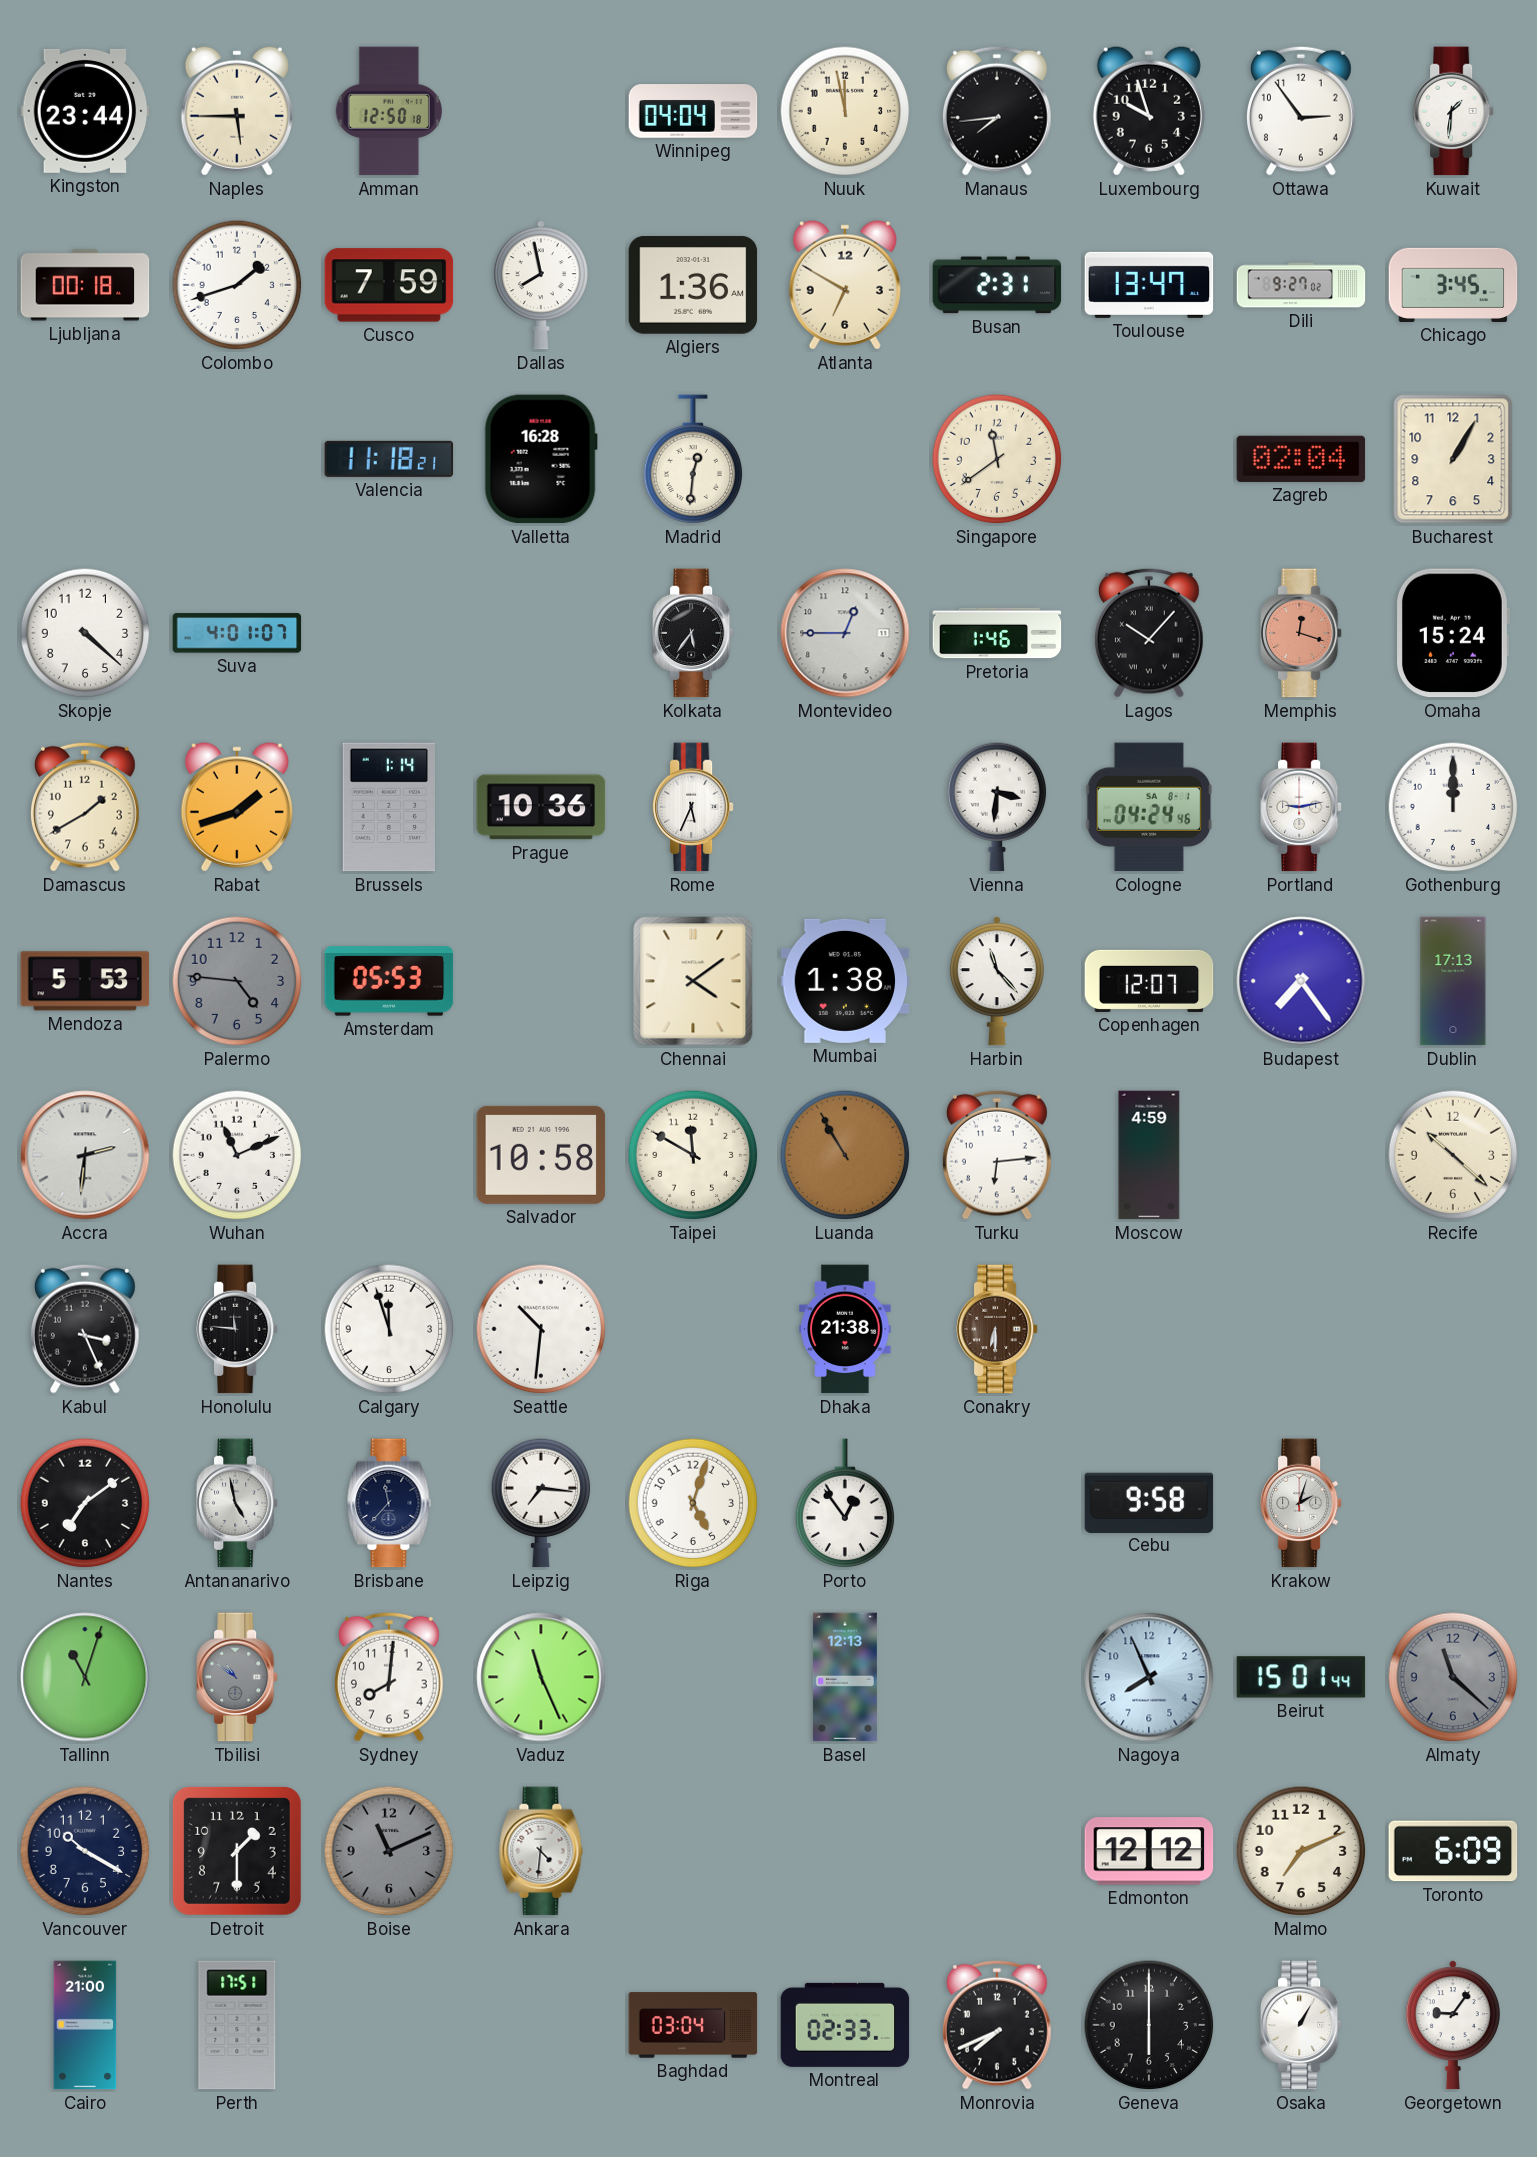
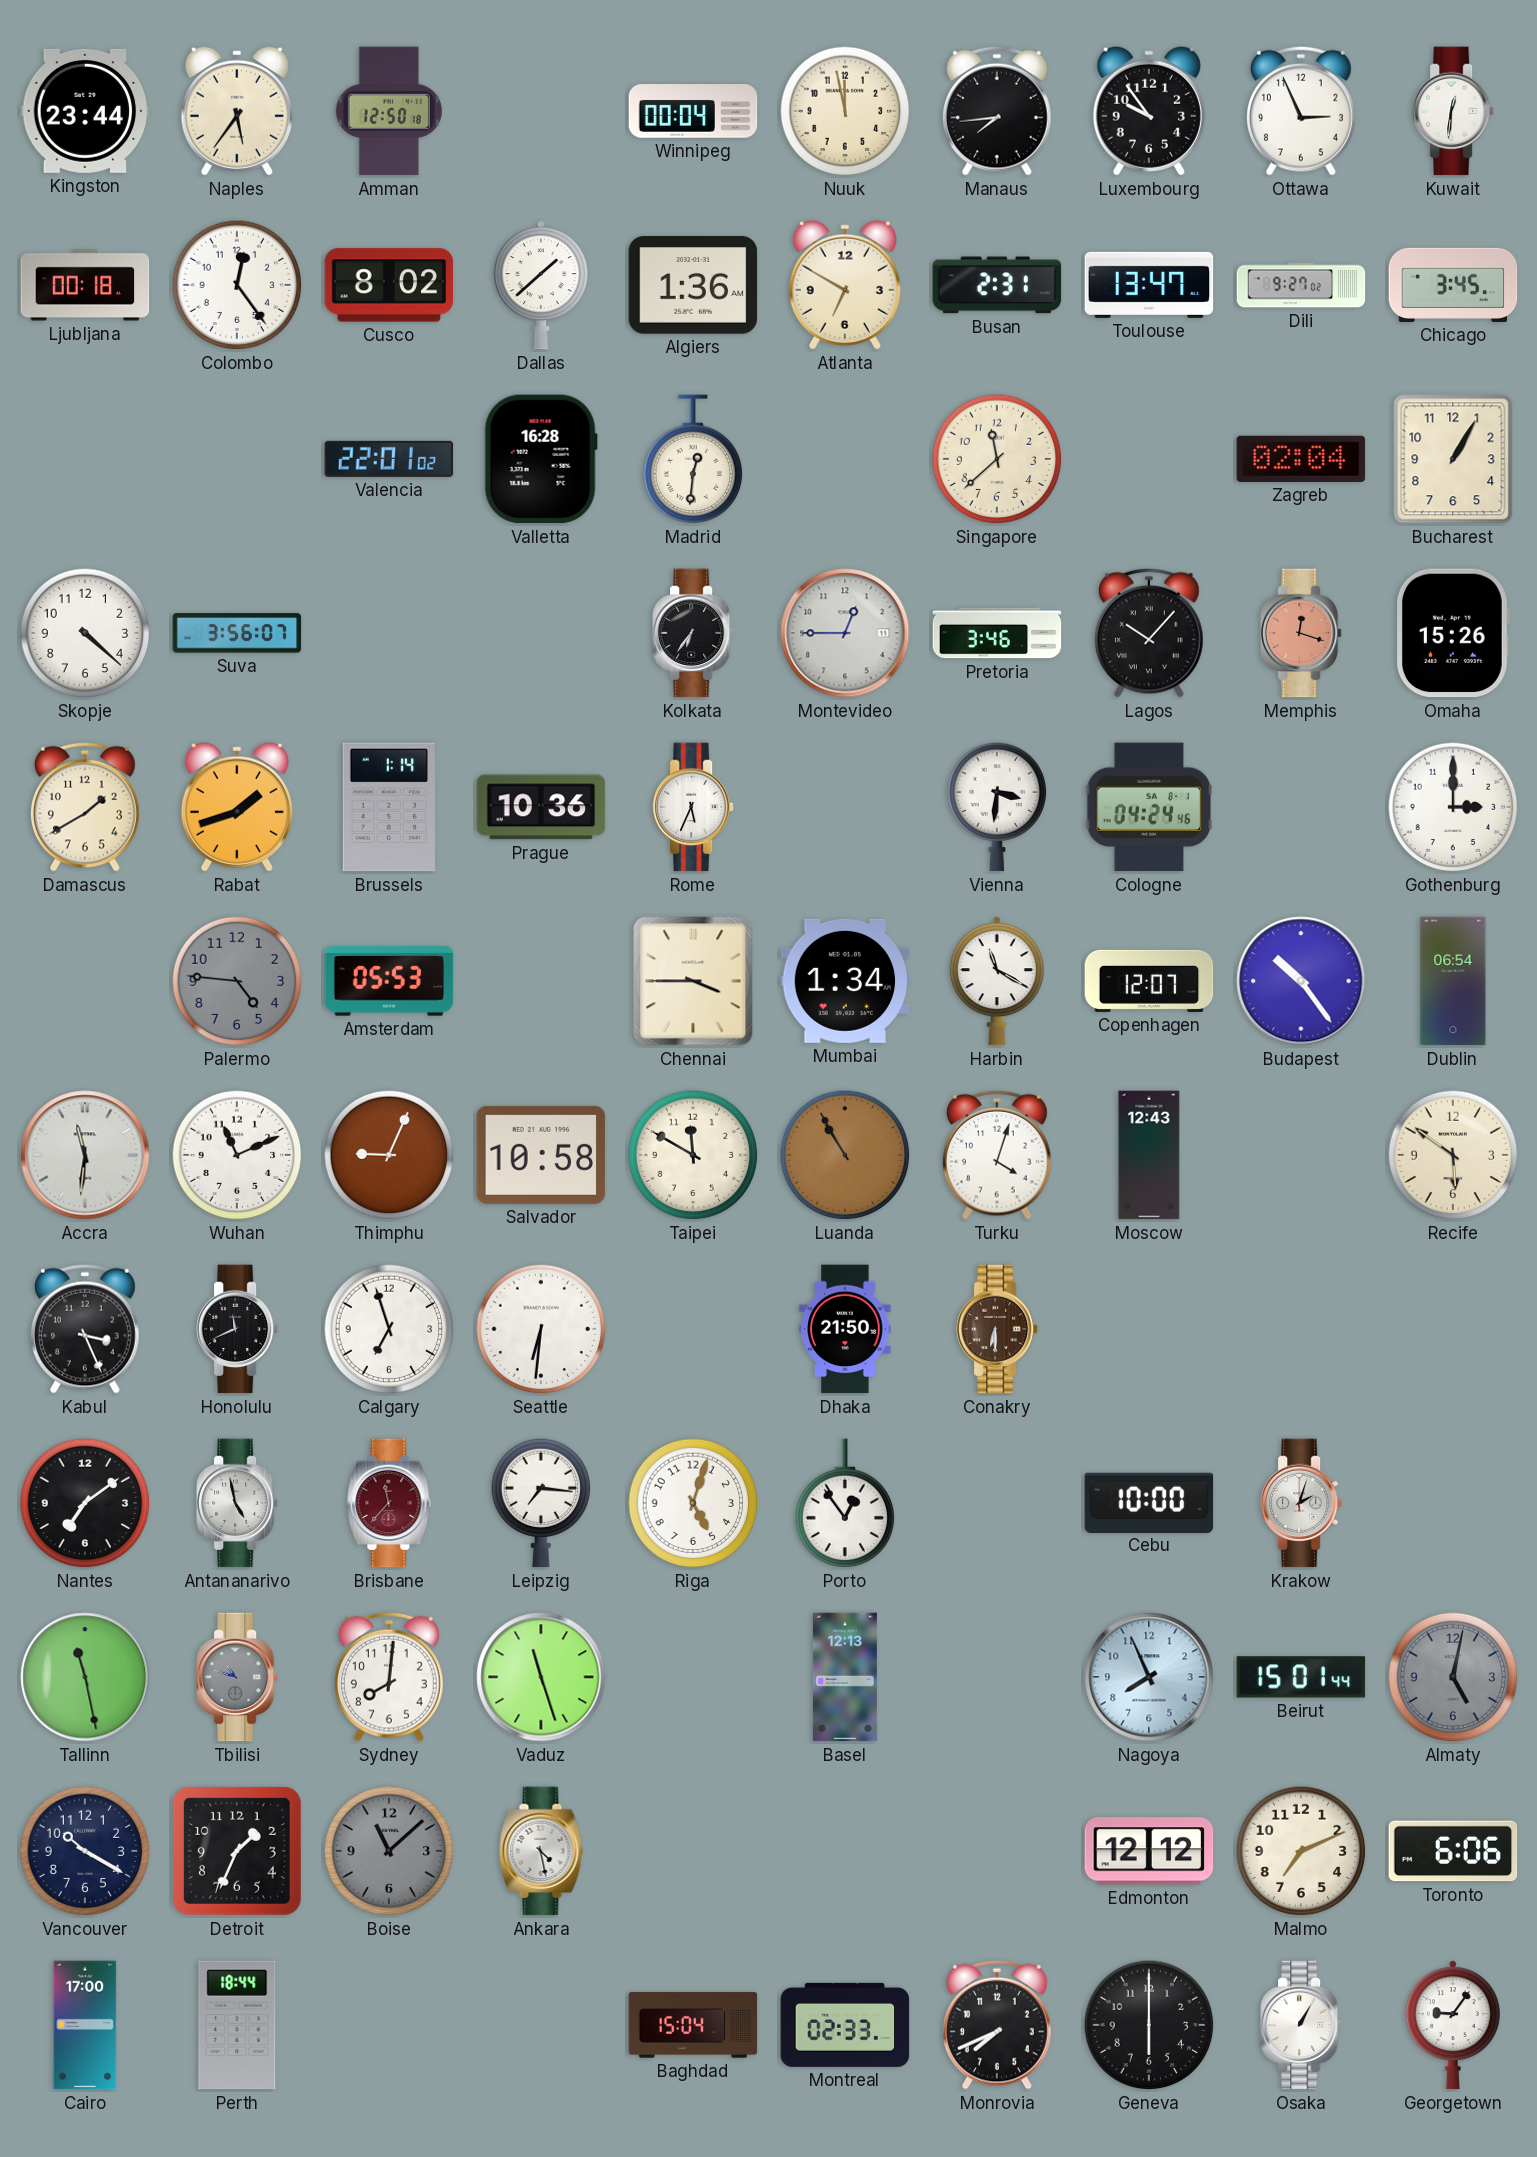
Naples: 5:45 -> 5:36 (237, 111)
Winnipeg: 04:04 -> 00:04 (693, 111)
Luxembourg: 9:57 -> 9:54 (1149, 111)
Ottawa: 2:54 -> 2:56 (1302, 111)
Kuwait: 1:31 -> 12:31 (1454, 111)
Colombo: 1:42 -> 12:24 (237, 285)
Cusco: 7:59 -> 8:02 (389, 285)
Dallas: 7:58 -> 1:38 (541, 285)
Valencia: 11:18 -> 22:01 (389, 459)
Singapore: 11:39 -> 11:38 (997, 459)
Suva: 4:01 -> 3:56 (237, 633)
Kolkata: 5:36 -> 6:36 (694, 633)
Pretoria: 1:46 -> 3:46 (997, 633)
Omaha: 15:24 -> 15:26 (1452, 633)
Portland: 9:13 -> none (1302, 807)
Gothenburg: 12:00 -> 3:00 (1453, 807)
Mendoza: 5:53 -> none (85, 981)
Chennai: 4:09 -> 3:45 (693, 981)
Mumbai: 1:38 -> 1:34 (845, 981)
Harbin: 11:23 -> 11:20 (997, 981)
Budapest: 7:24 -> 10:24 (1301, 981)
Dublin: 17:13 -> 06:54 (1453, 981)
Accra: 2:31 -> 11:31 (85, 1155)
Thimphu: none -> 9:04 (389, 1155)
Turku: 6:14 -> 4:03 (998, 1155)
Moscow: 4:59 -> 12:43 (1149, 1155)
Recife: 10:22 -> 5:51 (1453, 1155)
Honolulu: 11:46 -> 11:41 (238, 1329)
Calgary: 11:57 -> 6:57 (389, 1329)
Seattle: 10:31 -> 6:31 (541, 1329)
Dhaka: 21:38 -> 21:50 (845, 1329)
Brisbane dial: navy -> burgundy (389, 1503)
Cebu: 9:58 -> 10:00 (1149, 1502)
Tallinn: 11:03 -> 11:28 (85, 1677)
Tbilisi: 10:51 -> 10:48 (238, 1677)
Vaduz: 11:26 -> 11:27 (541, 1677)
Almaty: 11:22 -> 5:02 (1453, 1677)
Detroit: 1:30 -> 1:34 (237, 1851)
Boise: 11:11 -> 11:08 (389, 1851)
Ankara: 4:31 -> 4:28 (541, 1851)
Toronto: 6:09 -> 6:06 (1453, 1851)
Cairo: 21:00 -> 17:00 (85, 2025)
Perth: 17:51 -> 18:44 (237, 2025)
Baghdad: 03:04 -> 15:04 (693, 2025)
